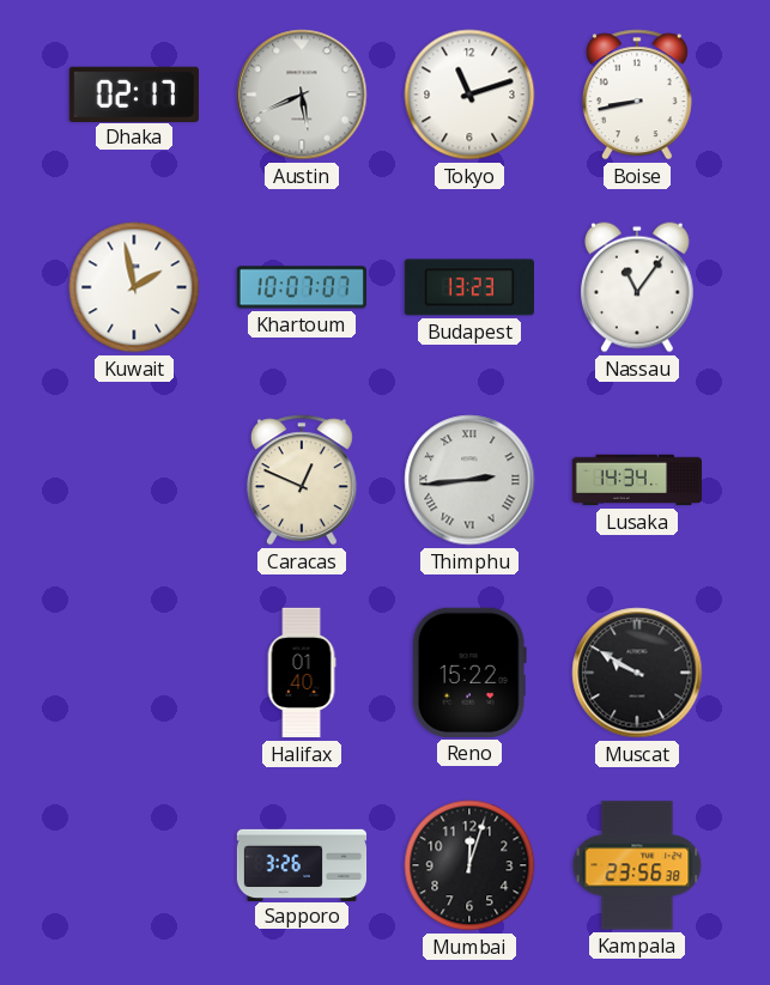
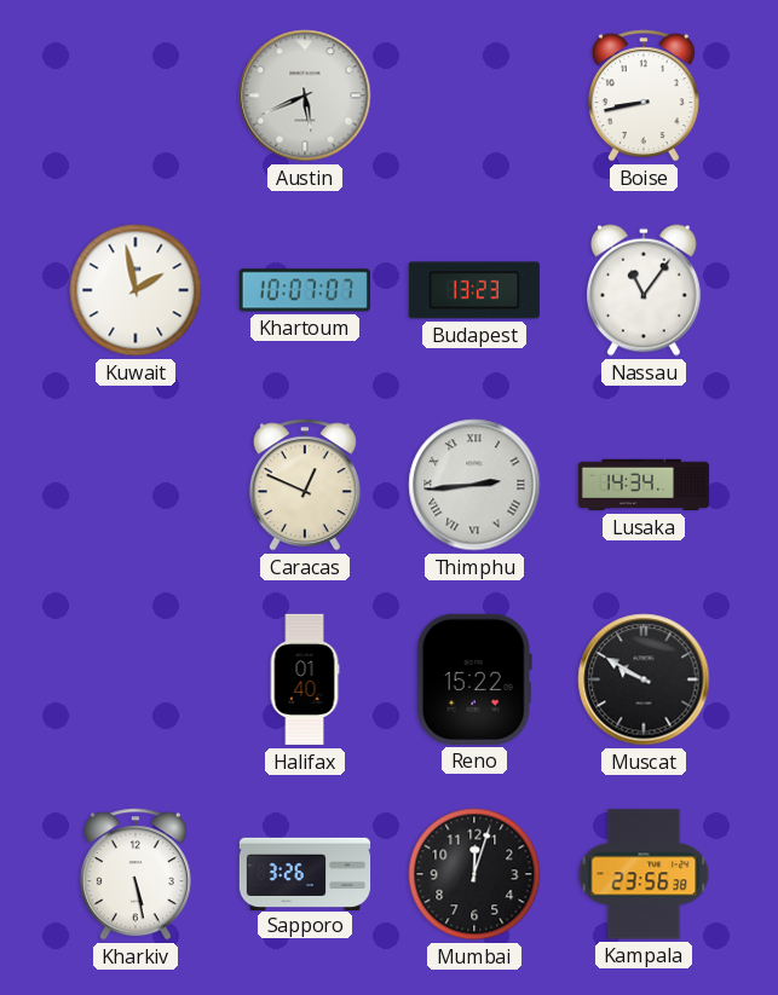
Dhaka: 02:17 -> none (134, 93)
Tokyo: 11:12 -> none (469, 95)
Kharkiv: none -> 5:28 (136, 874)
